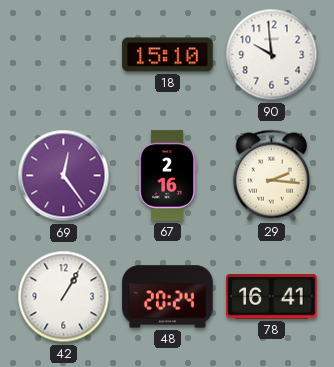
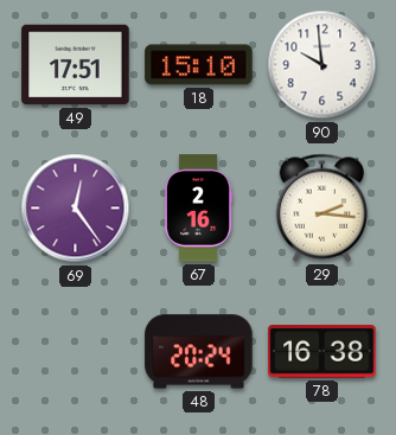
49: none -> 17:51 (76, 65)
42: 1:05 -> none (64, 297)
78: 16:41 -> 16:38 (322, 352)
